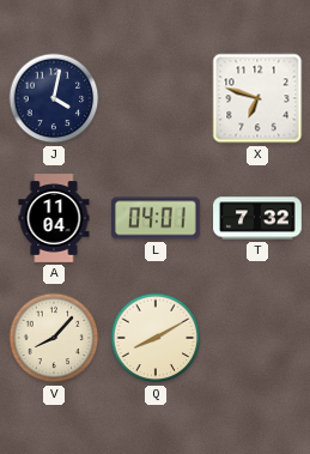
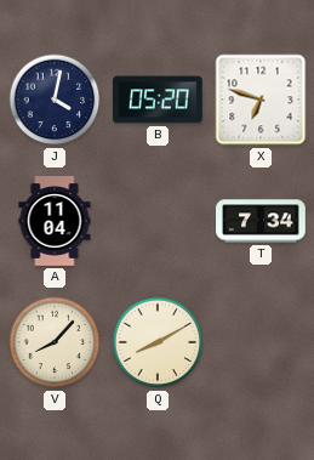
B: none -> 05:20 (159, 100)
L: 04:01 -> none (157, 218)
T: 7:32 -> 7:34 (261, 221)
